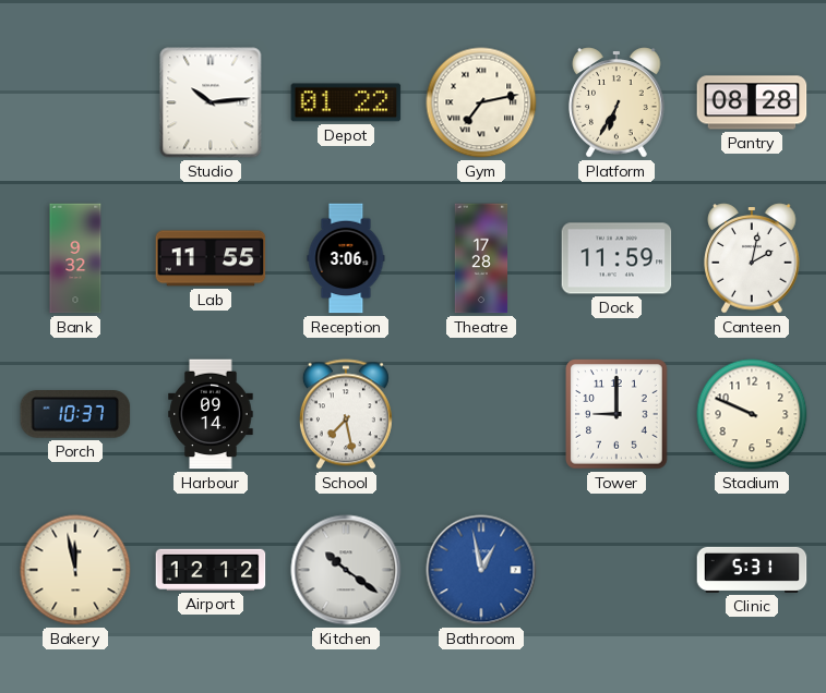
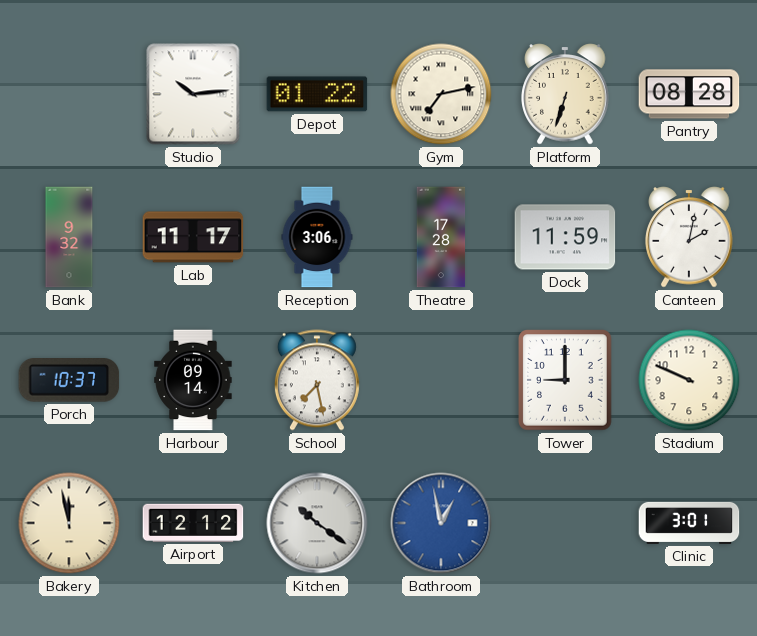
Platform: 6:35 -> 6:33 (565, 94)
Lab: 11:55 -> 11:17 (193, 237)
Clinic: 5:31 -> 3:01 (689, 523)
